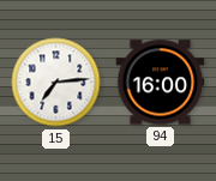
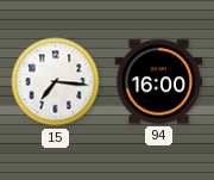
15: 7:14 -> 7:16 (56, 82)
